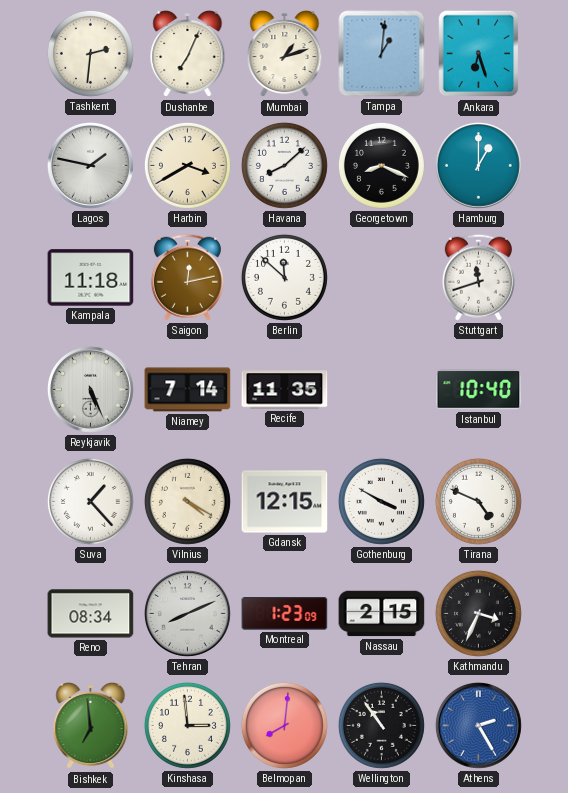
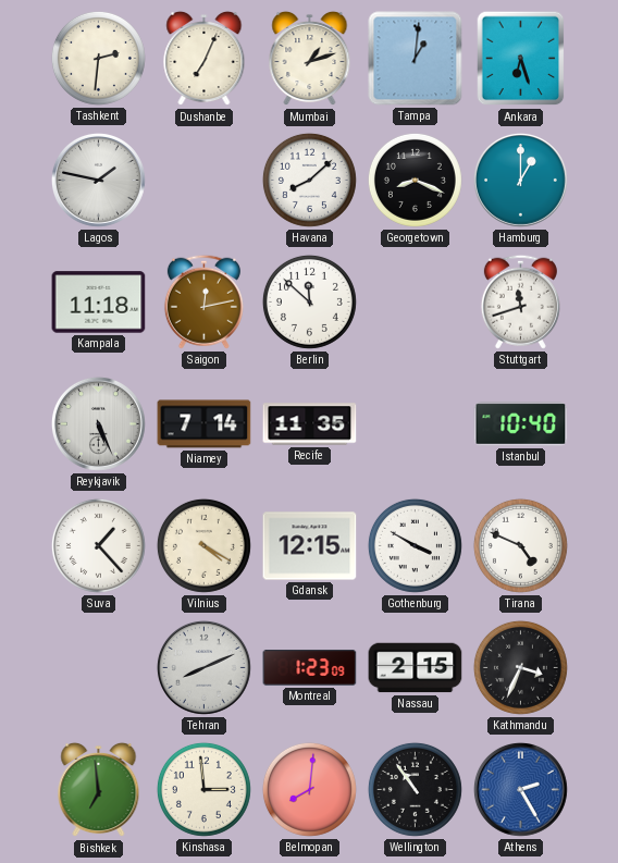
Harbin: 3:40 -> none (187, 165)
Reno: 08:34 -> none (91, 614)
